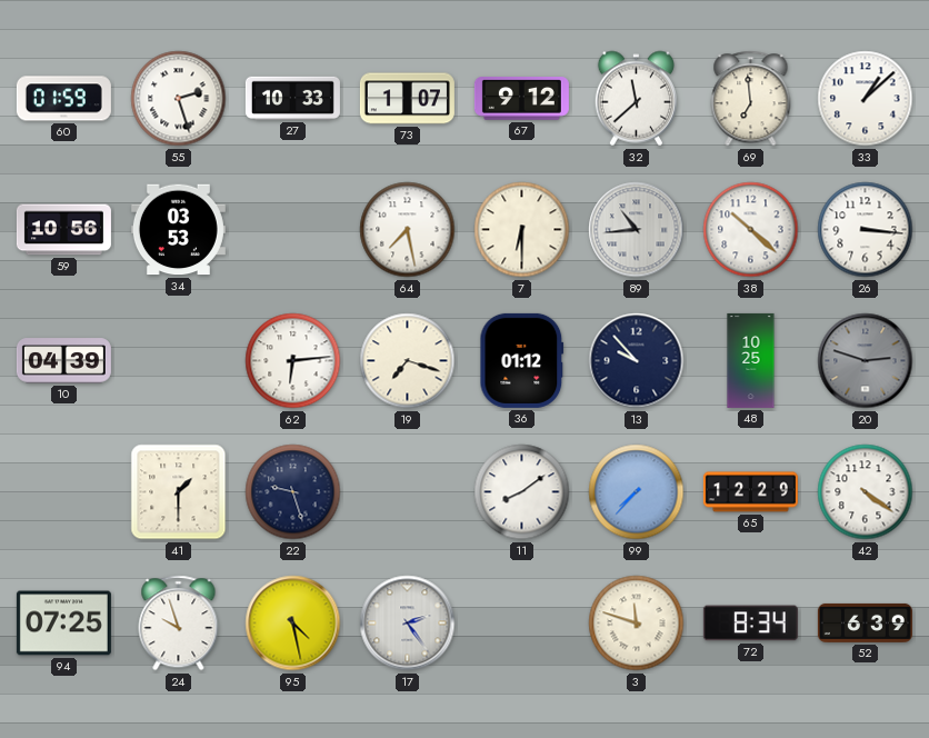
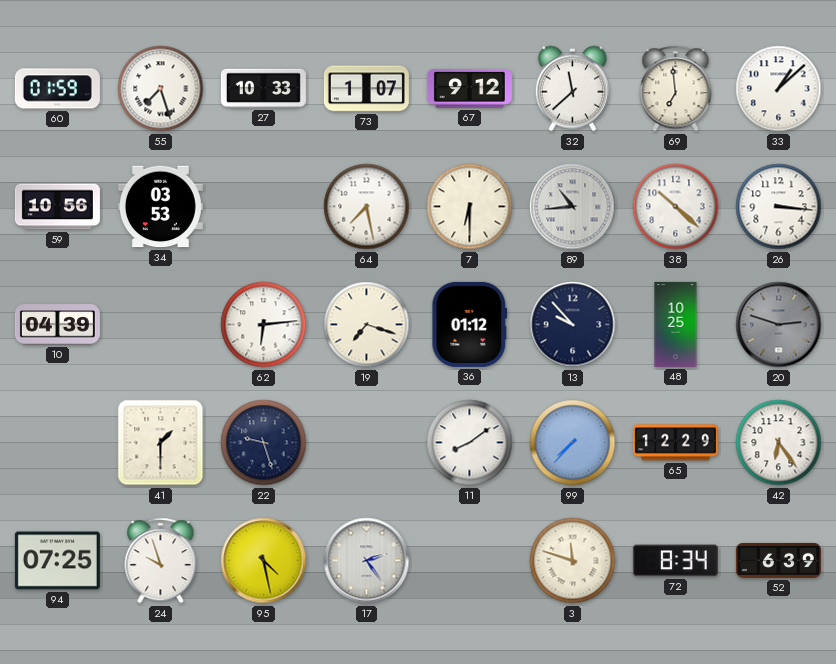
55: 2:27 -> 7:27 (161, 89)
42: 4:21 -> 6:24 (779, 443)
